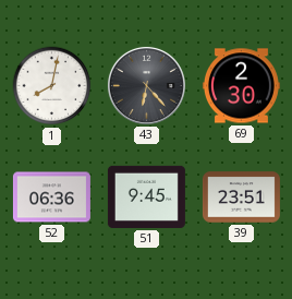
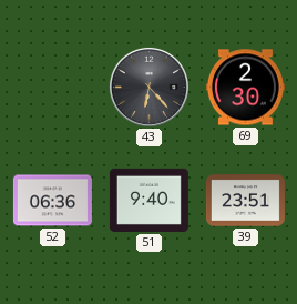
1: 8:02 -> none (52, 86)
51: 9:45 -> 9:40 (148, 200)
